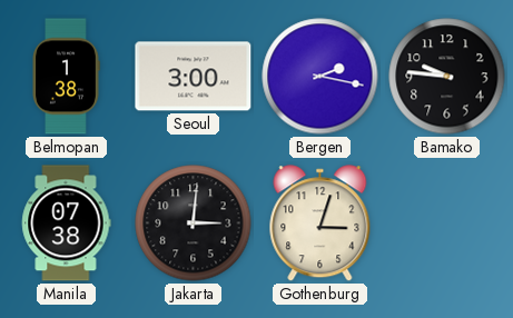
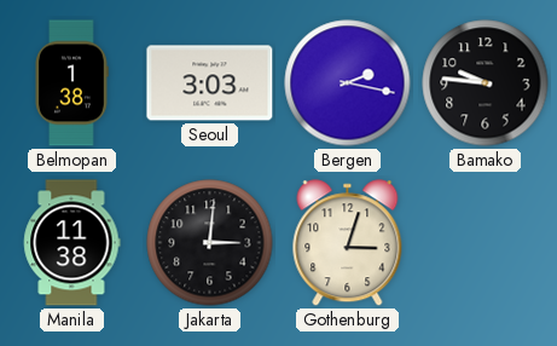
Seoul: 3:00 -> 3:03 (210, 83)
Manila: 07:38 -> 11:38 (72, 243)
